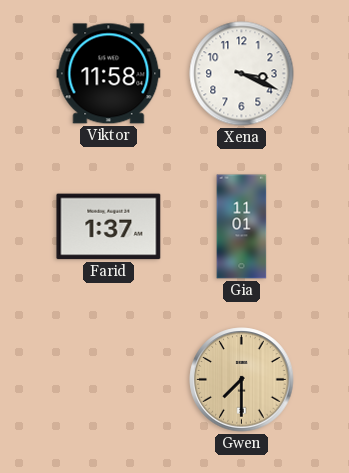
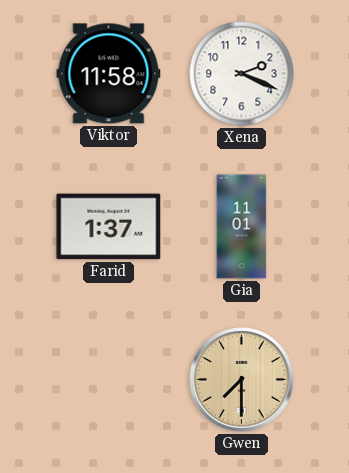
Xena: 3:19 -> 2:19 (242, 74)
